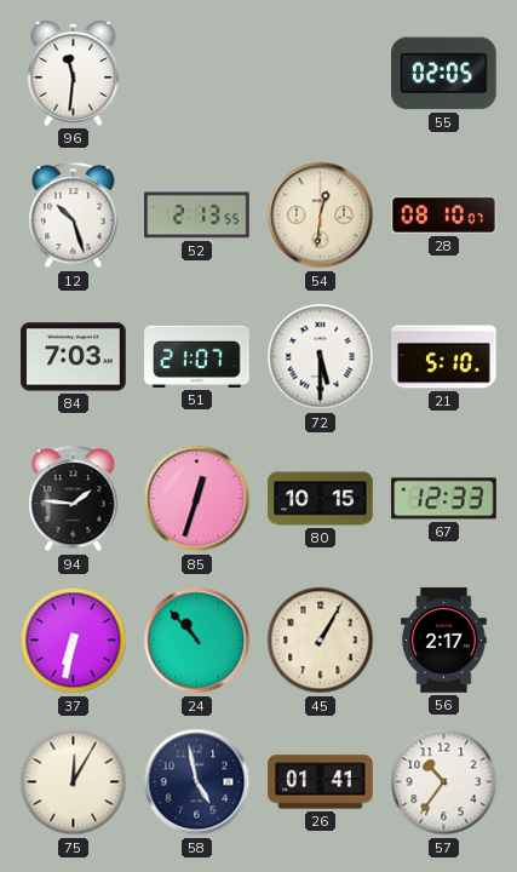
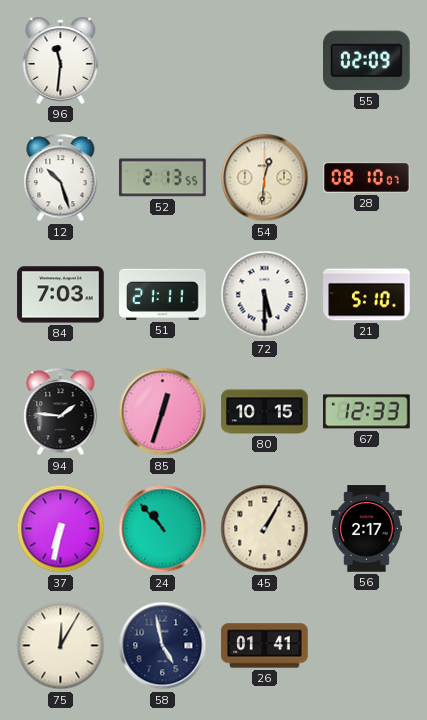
55: 02:05 -> 02:09 (367, 61)
51: 21:07 -> 21:11 (163, 294)
57: 10:36 -> none (444, 782)
